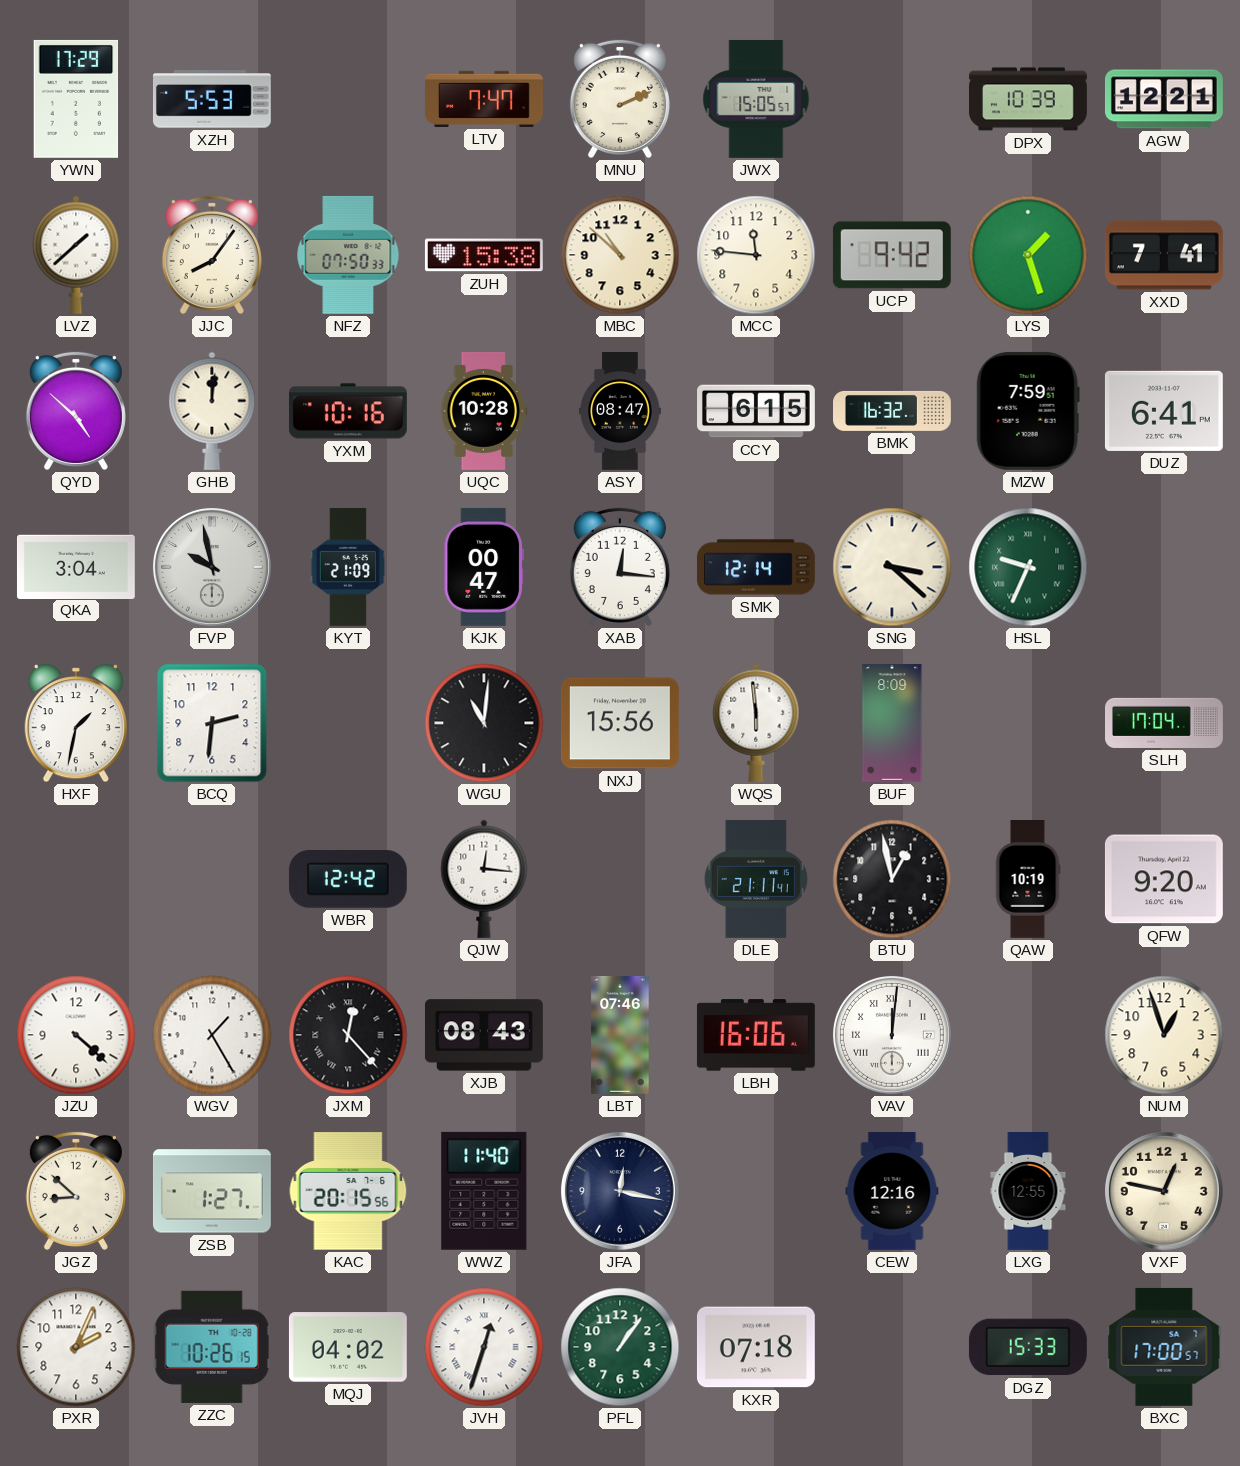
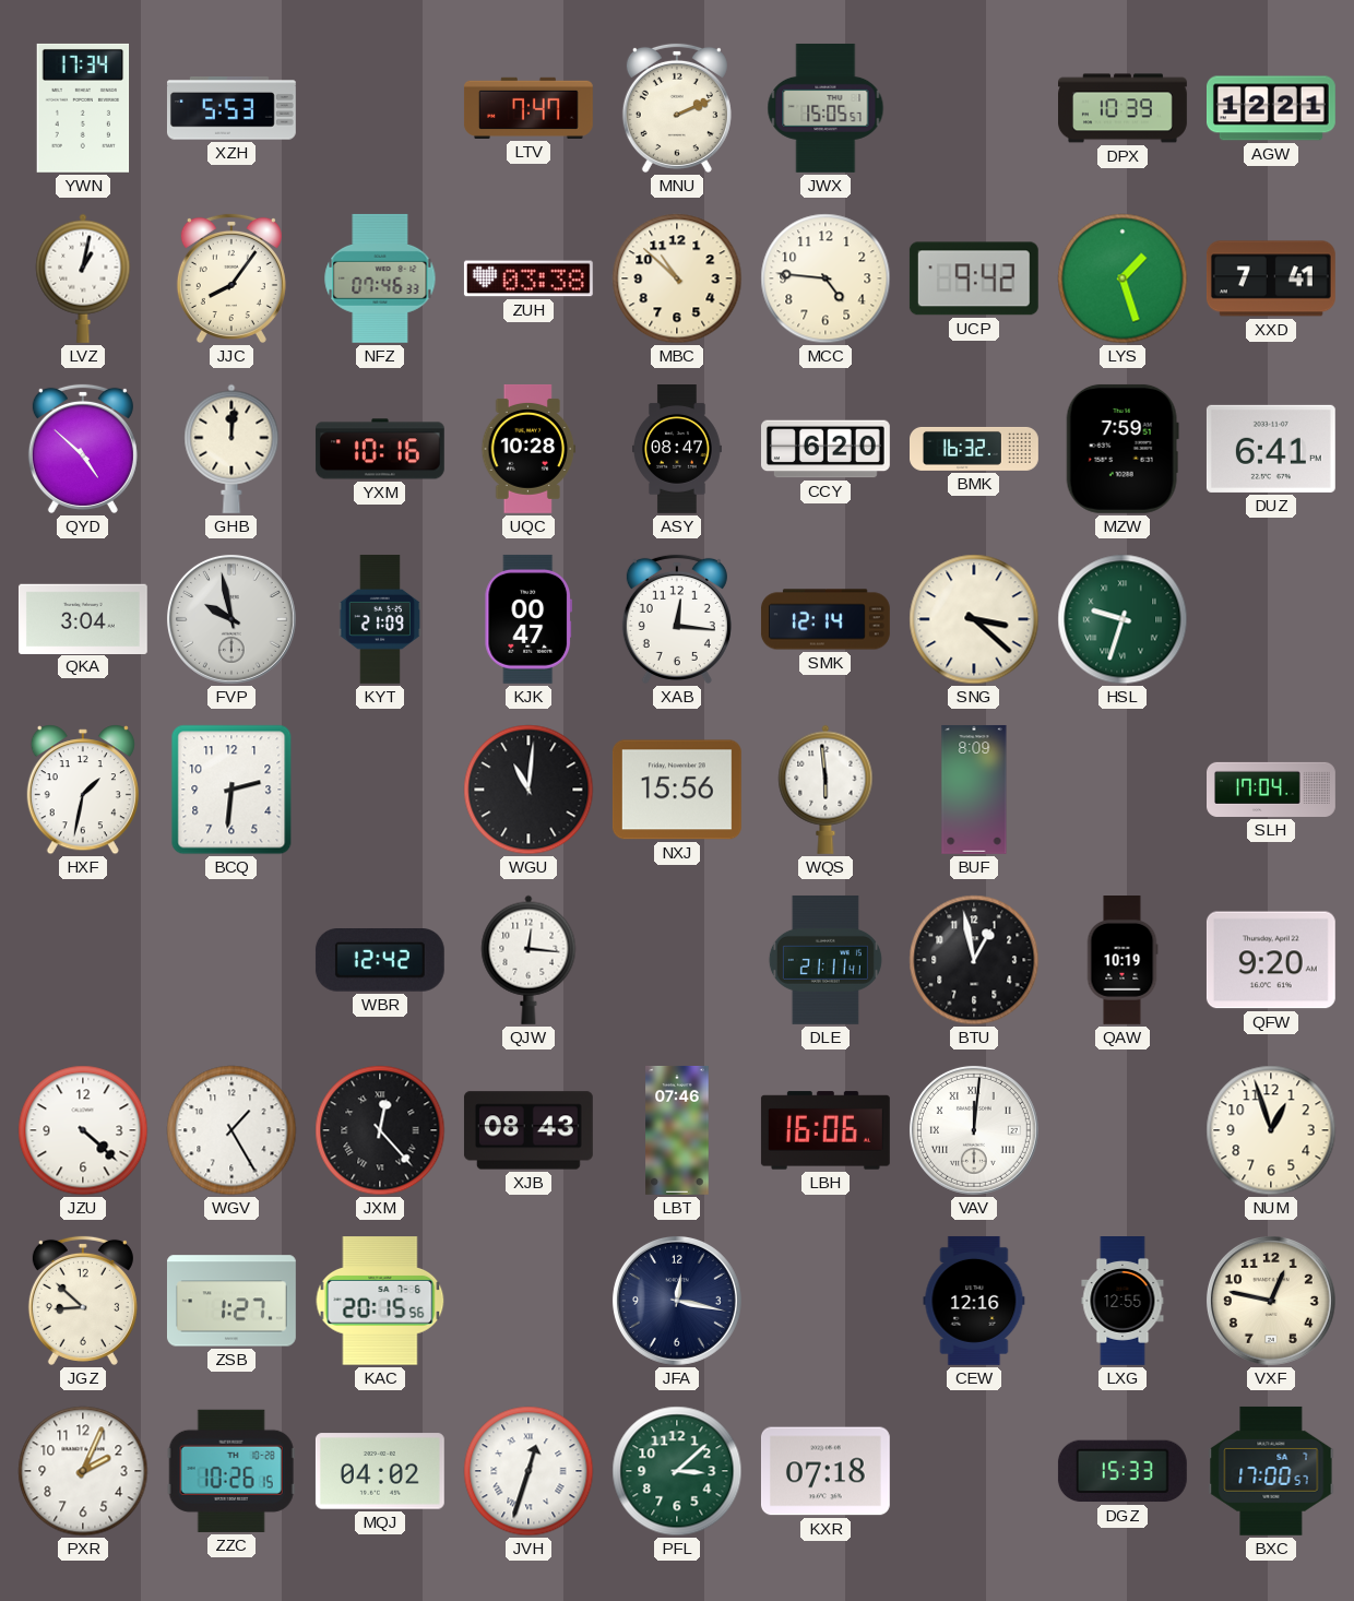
YWN: 17:29 -> 17:34 (83, 108)
LVZ: 1:38 -> 1:02 (83, 278)
NFZ: 07:50 -> 07:46 (380, 278)
ZUH: 15:38 -> 03:38 (528, 278)
MCC: 11:46 -> 4:46 (826, 278)
CCY: 6:15 -> 6:20 (827, 449)
HSL: 9:34 -> 9:33 (1123, 619)
WWZ: 11:40 -> none (484, 1191)
PFL: 1:06 -> 3:08 (677, 1471)
